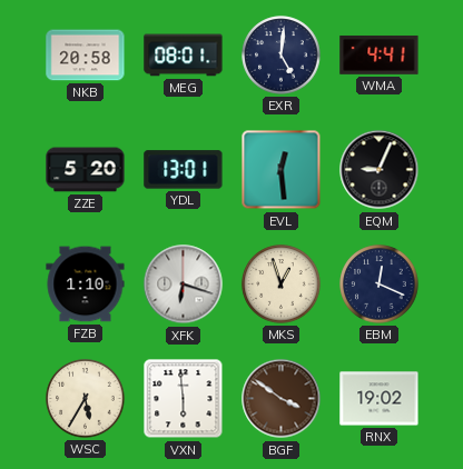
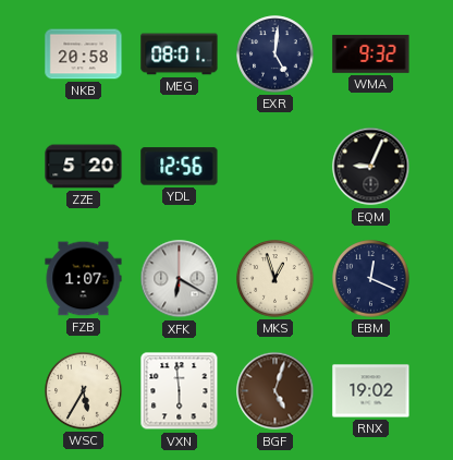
WMA: 4:41 -> 9:32 (371, 53)
YDL: 13:01 -> 12:56 (180, 167)
EVL: 12:29 -> none (282, 170)
FZB: 1:10 -> 1:07 (84, 279)
XFK: 6:18 -> 6:20 (180, 279)
BGF: 3:51 -> 5:03 (276, 391)
